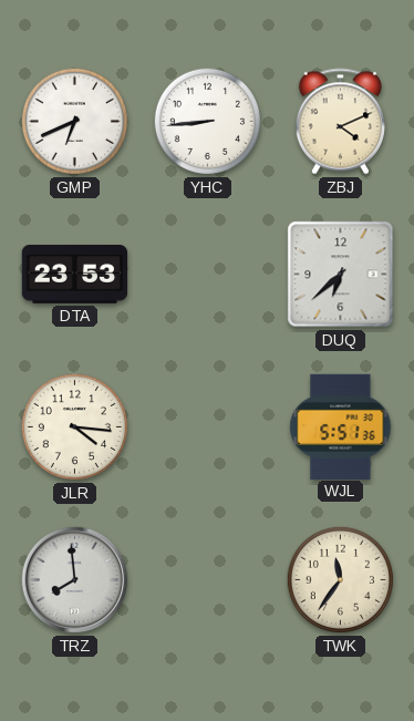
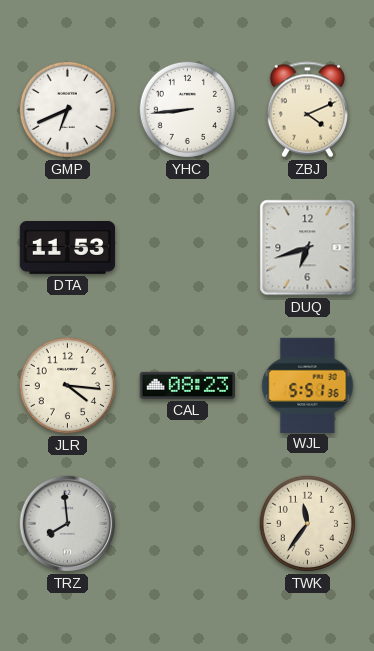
DTA: 23:53 -> 11:53 (68, 248)
DUQ: 6:38 -> 6:42 (308, 248)
CAL: none -> 08:23 (187, 385)
